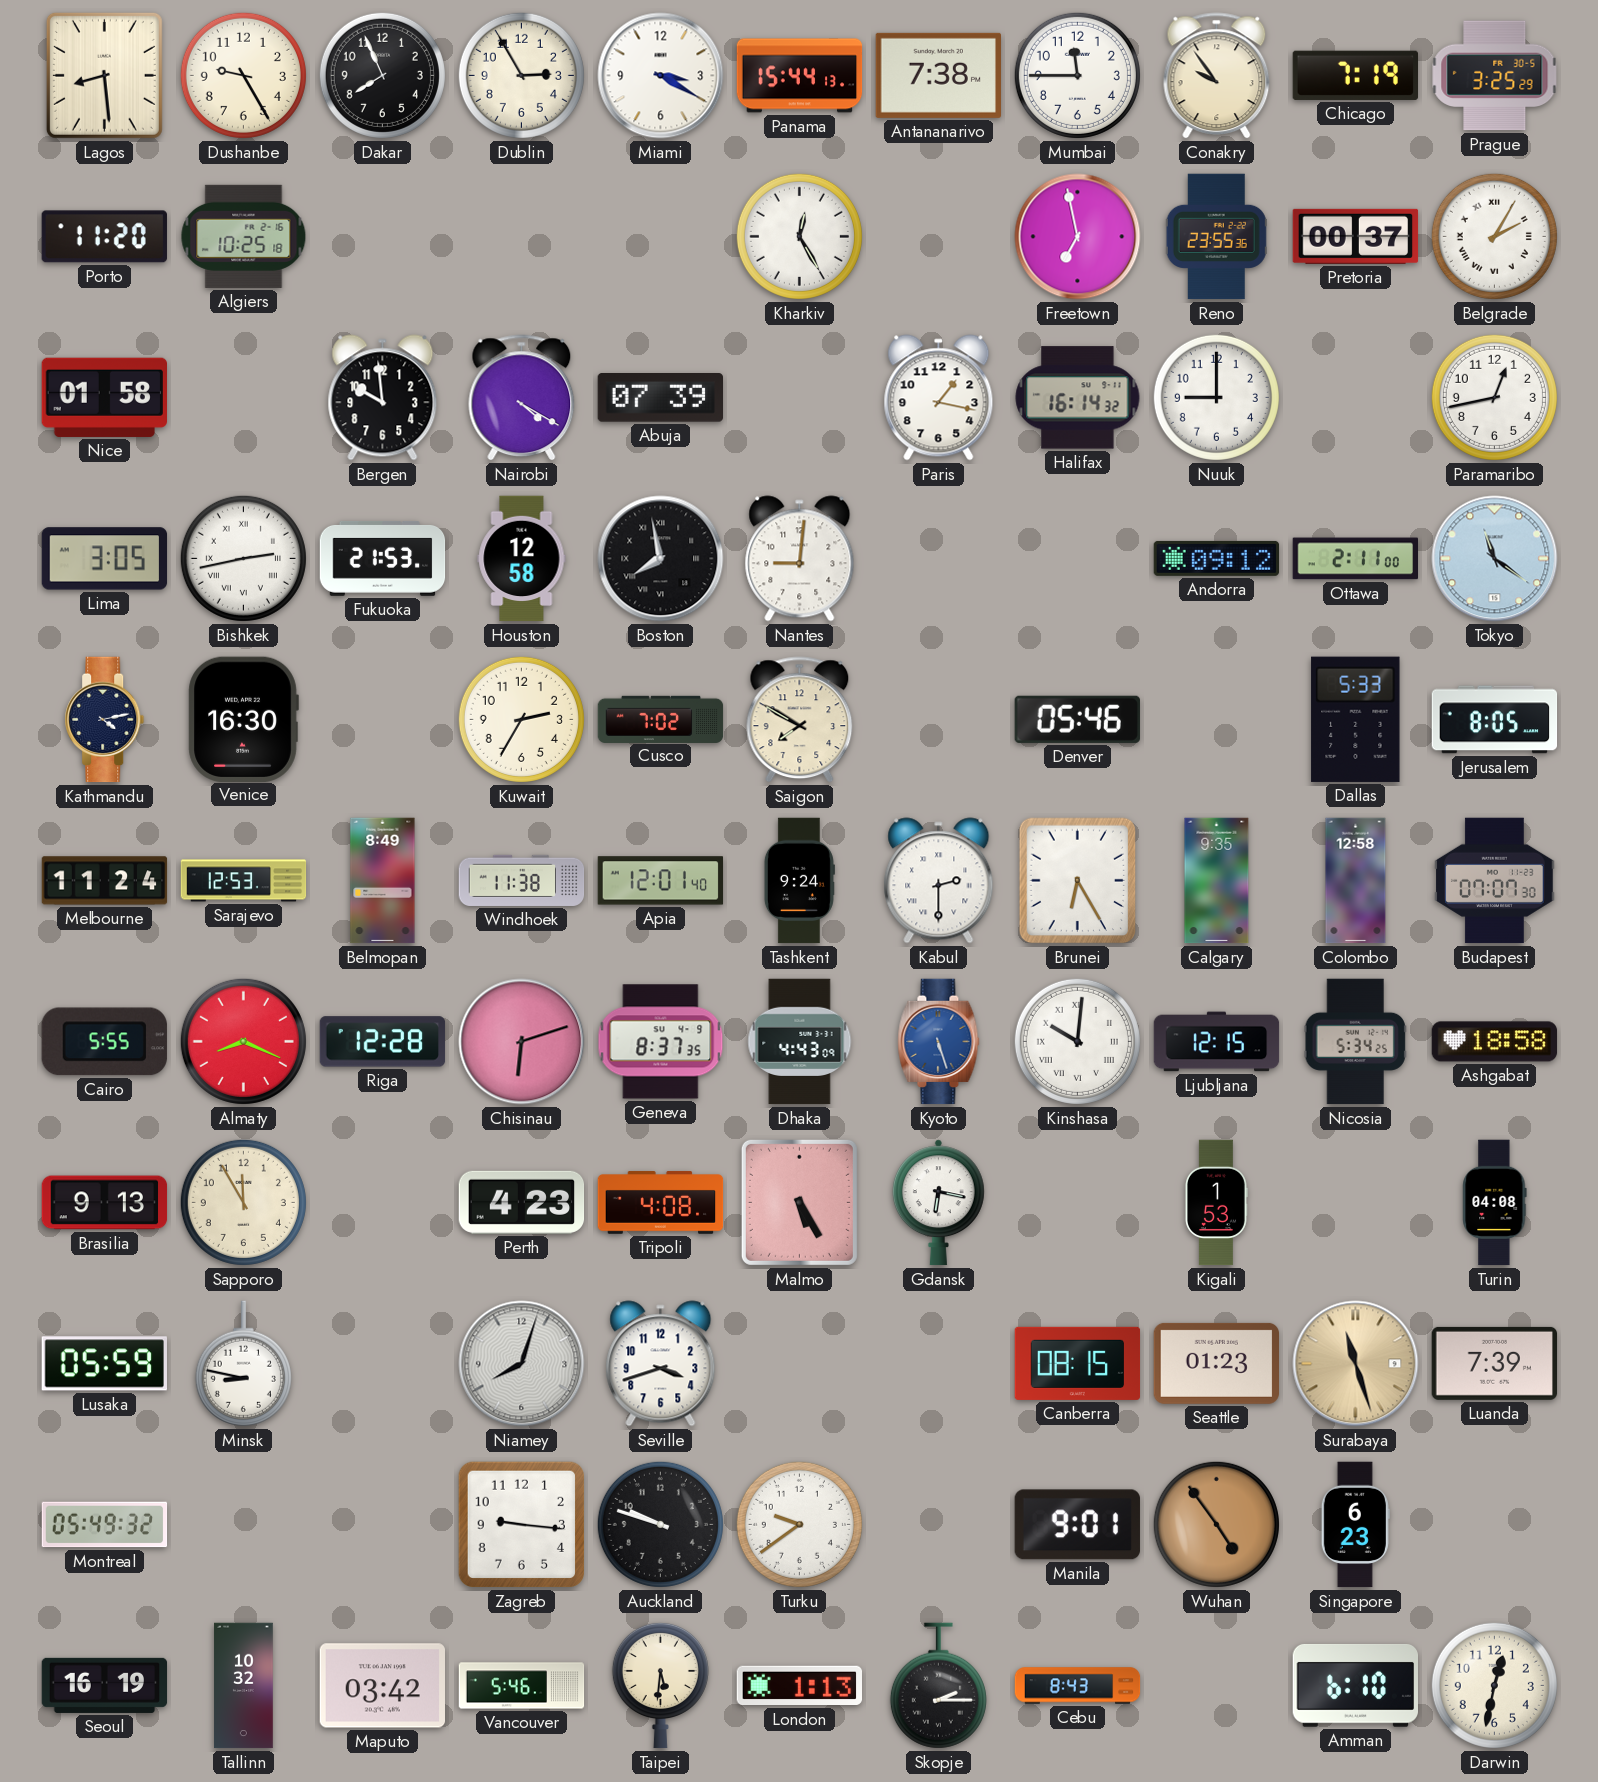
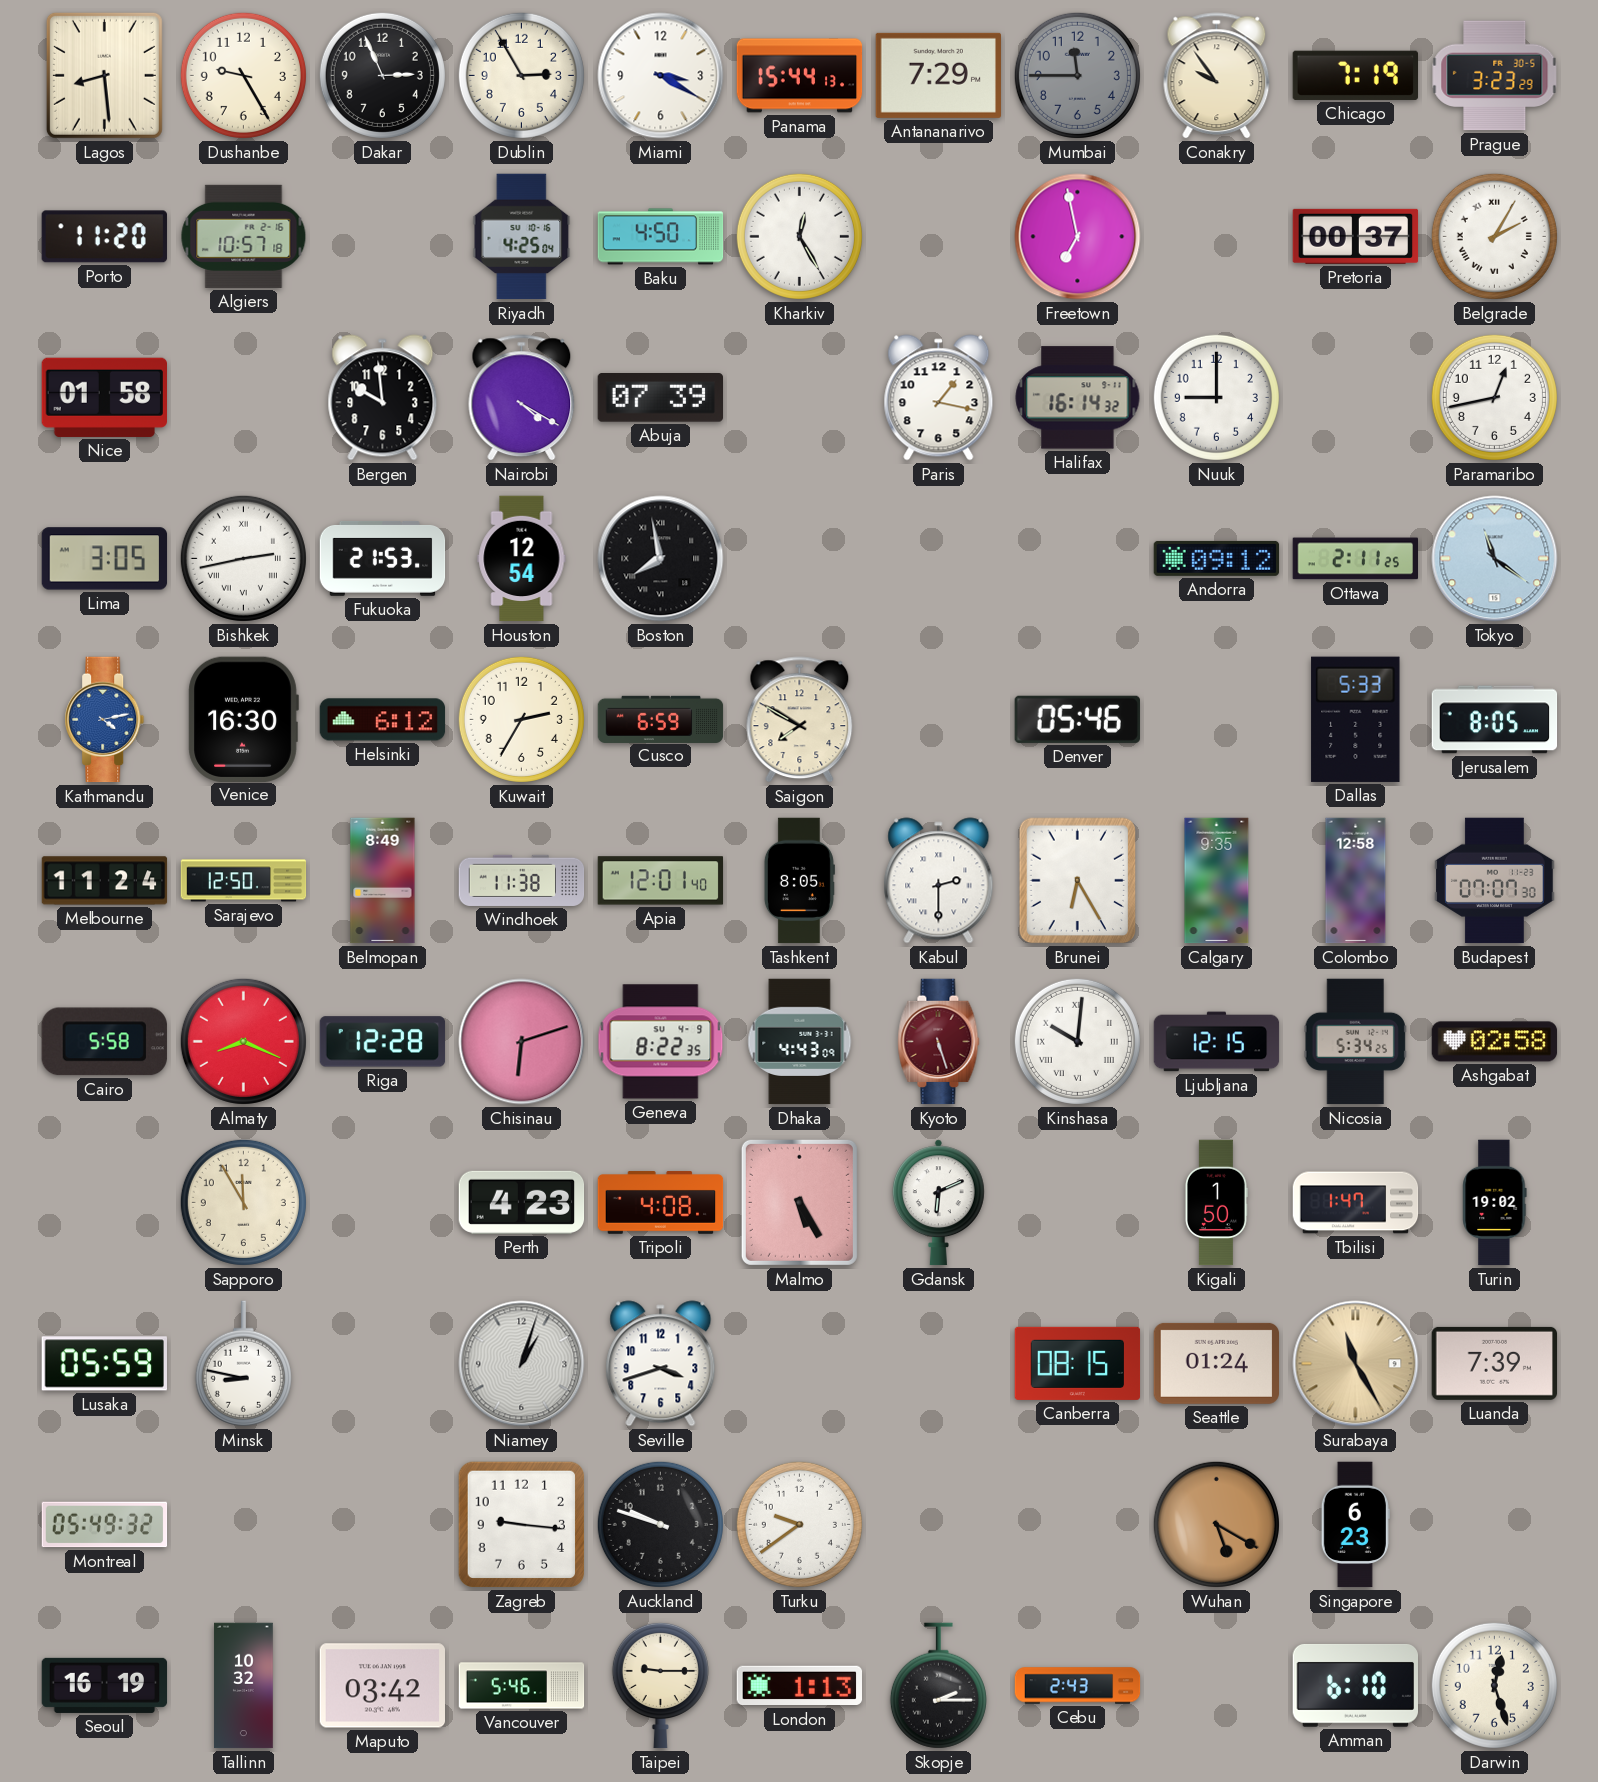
Dakar: 7:56 -> 2:56 (382, 75)
Antananarivo: 7:38 -> 7:29 (938, 75)
Mumbai dial: white -> grey (1077, 75)
Prague: 3:25 -> 3:23 (1495, 76)
Algiers: 10:25 -> 10:57 (244, 236)
Riyadh: none -> 4:25 (522, 237)
Baku: none -> 4:50 (661, 237)
Reno: 23:55 -> none (1216, 237)
Houston: 12:58 -> 12:54 (522, 559)
Nantes: 9:01 -> none (800, 559)
Ottawa: 2:11:00 -> 2:11:25 (1356, 559)
Kathmandu dial: navy -> blue (105, 720)
Helsinki: none -> 6:12 (383, 720)
Cusco: 7:02 -> 6:59 (661, 719)
Sarajevo: 12:53 -> 12:50 (244, 881)
Tashkent: 9:24 -> 8:05 (799, 881)
Cairo: 5:55 -> 5:58 (104, 1042)
Geneva: 8:37 -> 8:22 (661, 1042)
Kyoto dial: blue -> burgundy (939, 1042)
Ashgabat: 18:58 -> 02:58 (1495, 1042)
Brasilia: 9:13 -> none (105, 1203)
Gdansk: 6:17 -> 6:11 (938, 1203)
Kigali: 1:53 -> 1:50 (1217, 1203)
Tbilisi: none -> 1:47 (1356, 1203)
Turin: 04:08 -> 19:02 (1495, 1203)
Niamey: 8:03 -> 1:03 (522, 1364)
Seattle: 01:23 -> 01:24 (1216, 1363)
Surabaya: 11:27 -> 11:25 (1356, 1364)
Manila: 9:01 -> none (1077, 1525)
Wuhan: 4:54 -> 5:20 (1216, 1524)
Taipei: 5:31 -> 9:15 (660, 1685)
Cebu: 8:43 -> 2:43 (1078, 1686)
Darwin: 12:32 -> 12:27 (1494, 1685)
